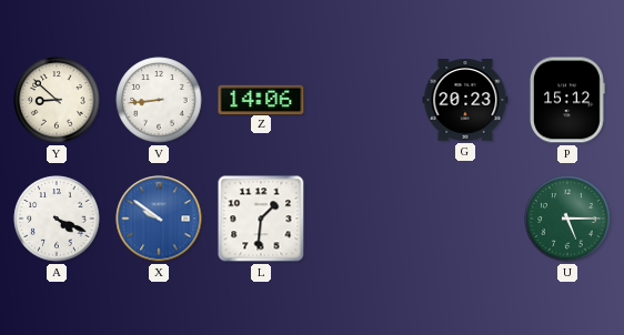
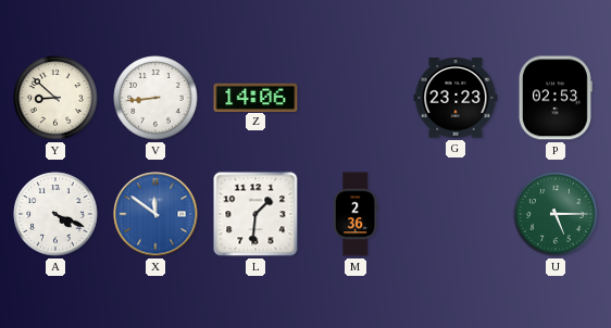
G: 20:23 -> 23:23 (456, 98)
P: 15:12 -> 02:53 (556, 98)
X: 9:51 -> 11:51 (155, 214)
M: none -> 2:36 (356, 214)
